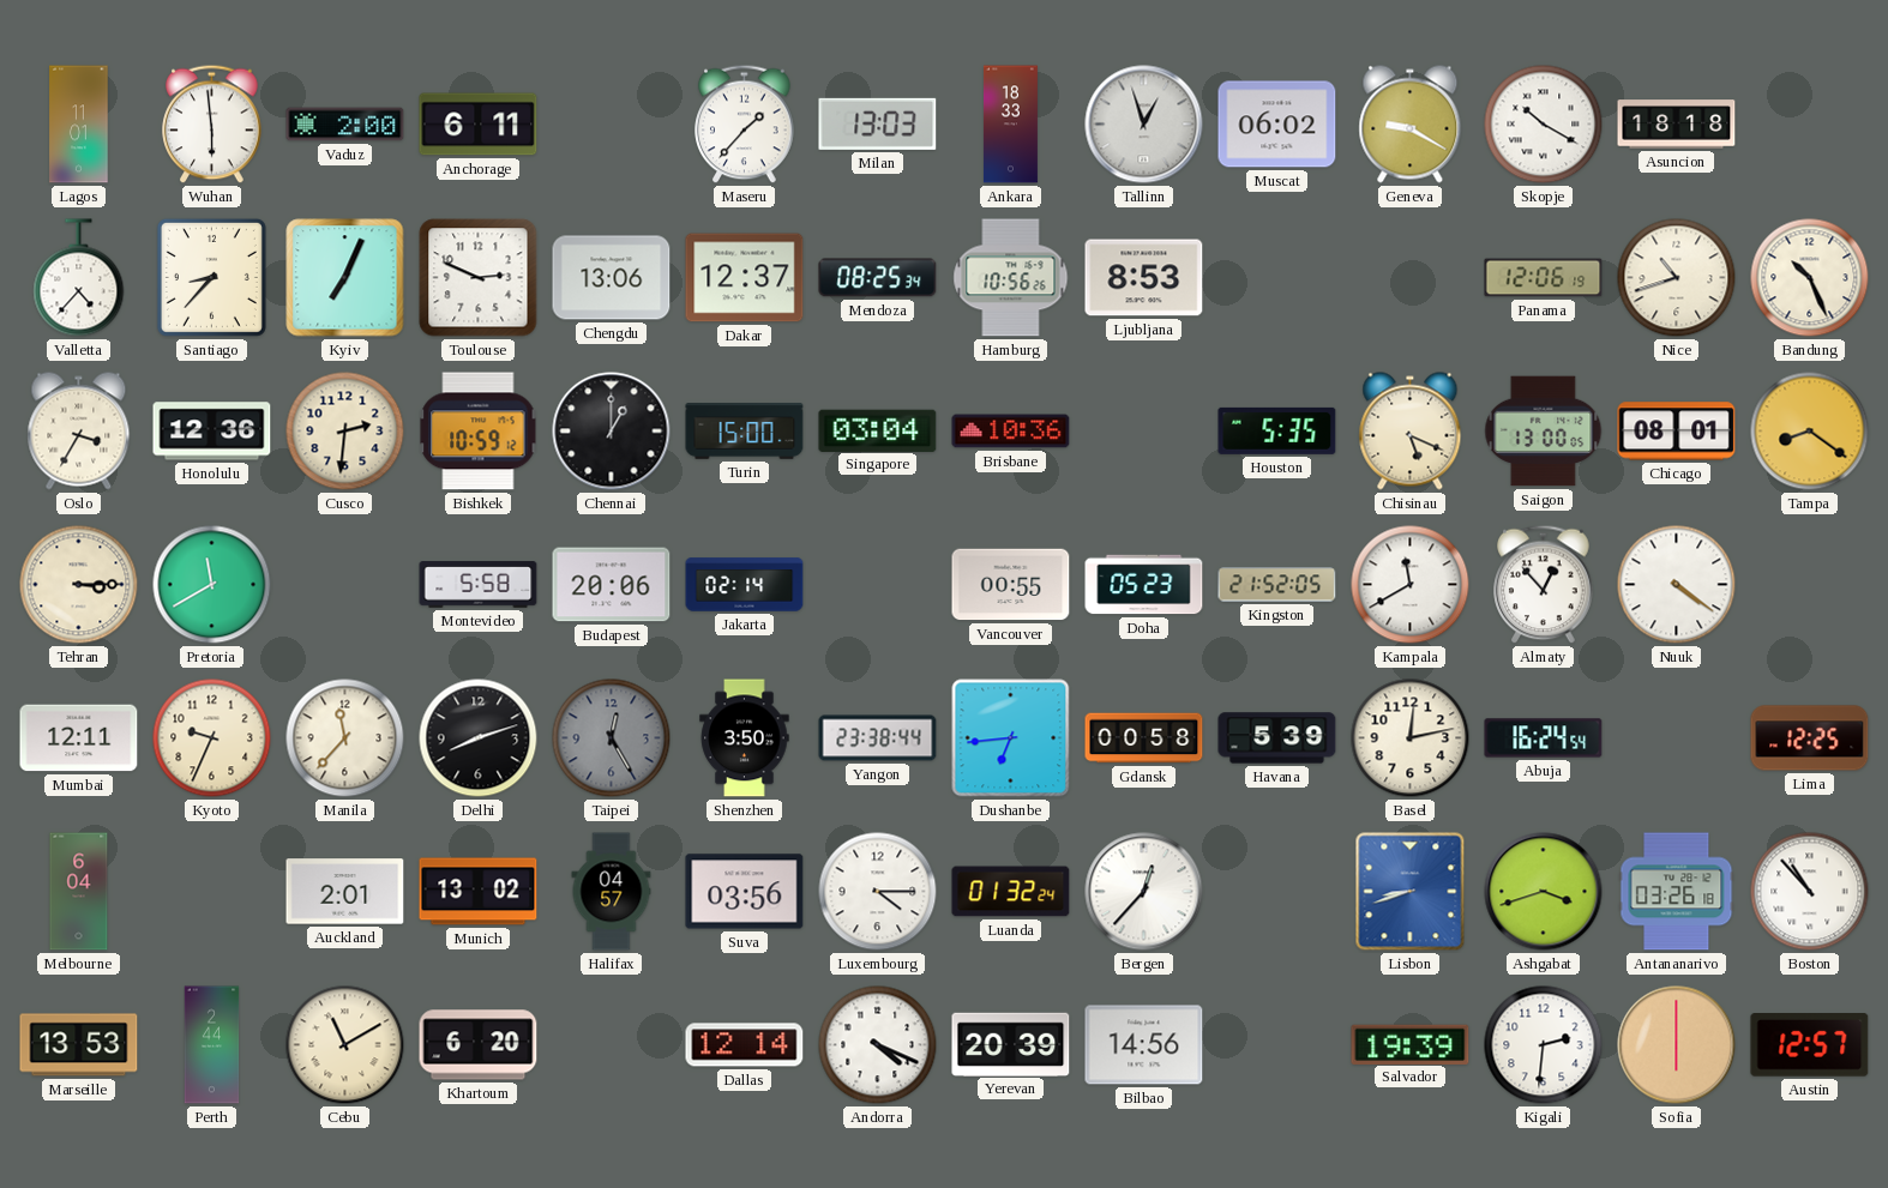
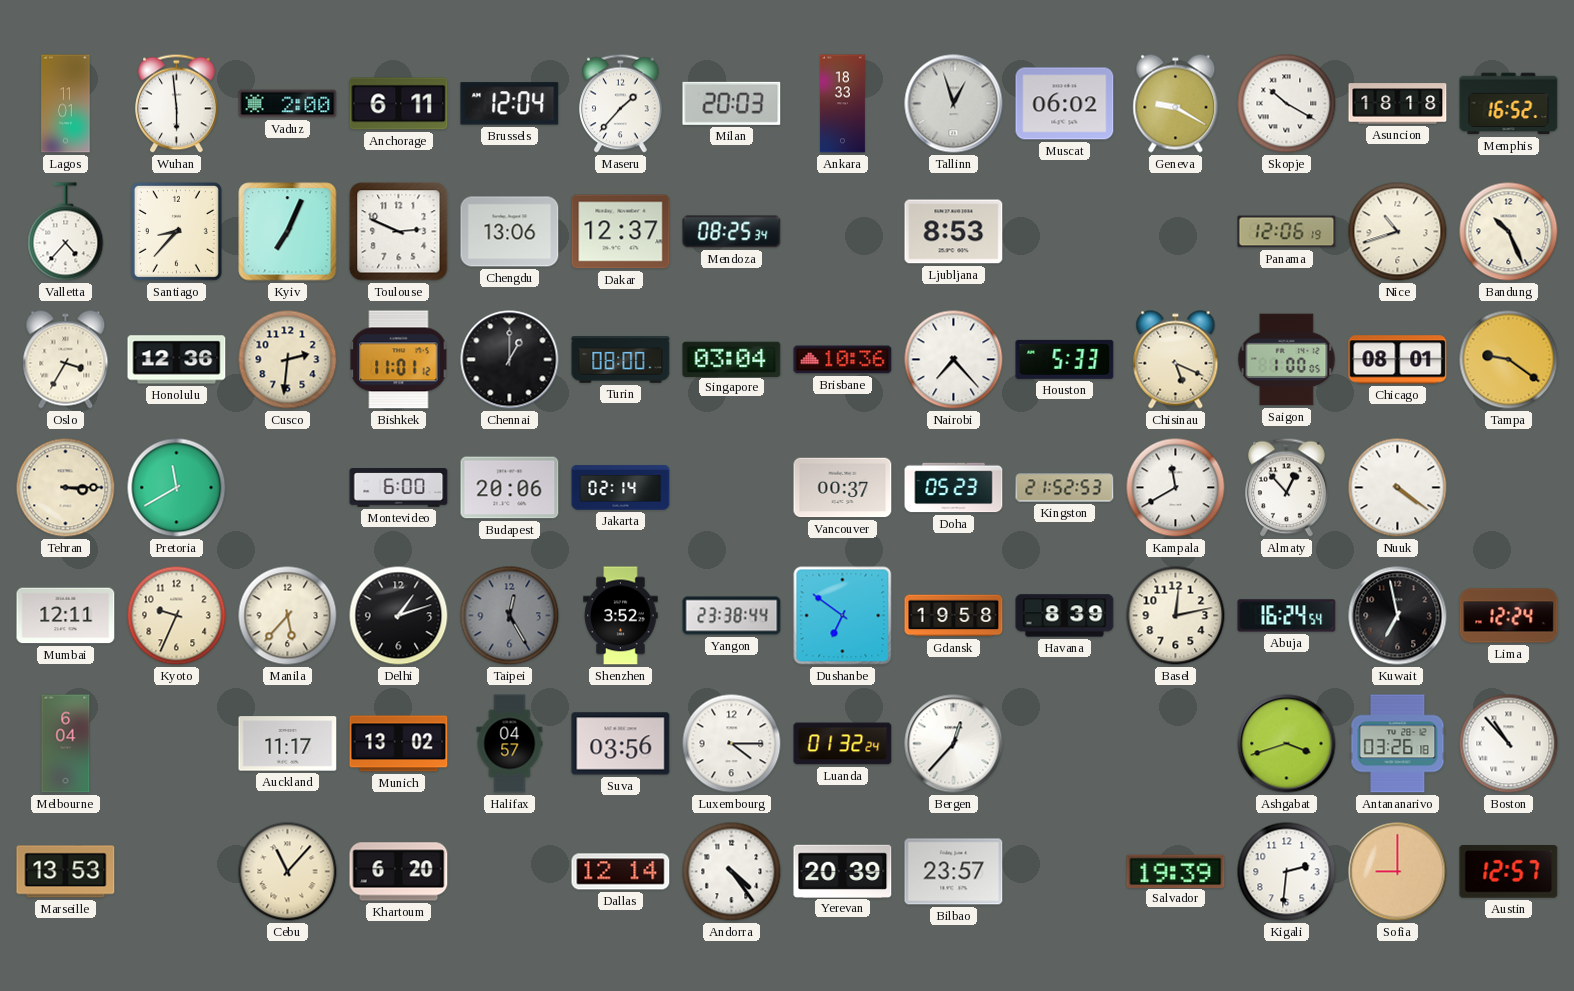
Brussels: none -> 12:04 (510, 104)
Milan: 13:03 -> 20:03 (732, 103)
Memphis: none -> 16:52 (1509, 104)
Hamburg: 10:56 -> none (1011, 278)
Bishkek: 10:59 -> 11:01 (399, 360)
Turin: 15:00 -> 08:00 (621, 360)
Nairobi: none -> 7:23 (954, 360)
Houston: 5:35 -> 5:33 (1065, 359)
Saigon: 13:00 -> 1:00 (1287, 360)
Tampa: 8:21 -> 9:21 (1509, 360)
Montevideo: 5:58 -> 6:00 (399, 488)
Vancouver: 00:55 -> 00:37 (843, 488)
Kingston: 21:52:05 -> 21:52:53 (1065, 488)
Manila: 11:37 -> 5:37 (288, 616)
Delhi: 8:12 -> 1:12 (399, 616)
Shenzhen: 3:50 -> 3:52 (621, 616)
Dushanbe: 6:44 -> 6:51 (843, 616)
Gdansk: 00:58 -> 19:58 (954, 616)
Havana: 5:39 -> 8:39 (1065, 616)
Kuwait: none -> 6:58 (1398, 616)
Lima: 12:25 -> 12:24 (1509, 616)
Auckland: 2:01 -> 11:17 (288, 744)
Lisbon: 8:42 -> none (1411, 892)
Perth: 2:44 -> none (212, 1045)
Cebu: 11:10 -> 11:07 (288, 872)
Andorra: 4:19 -> 4:24 (732, 872)
Bilbao: 14:56 -> 23:57 (954, 872)
Sofia: 6:00 -> 9:00 (1398, 872)
